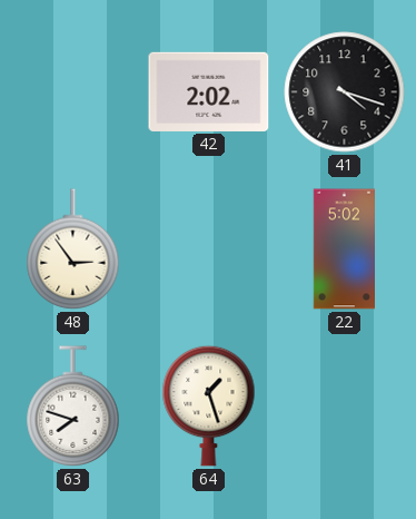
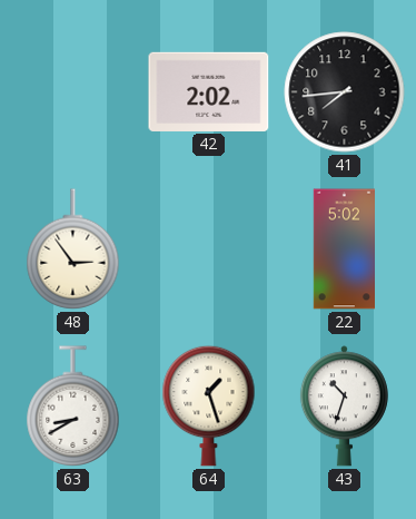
41: 4:18 -> 7:44 (345, 92)
63: 7:48 -> 8:40 (73, 407)
43: none -> 10:33 (344, 407)
